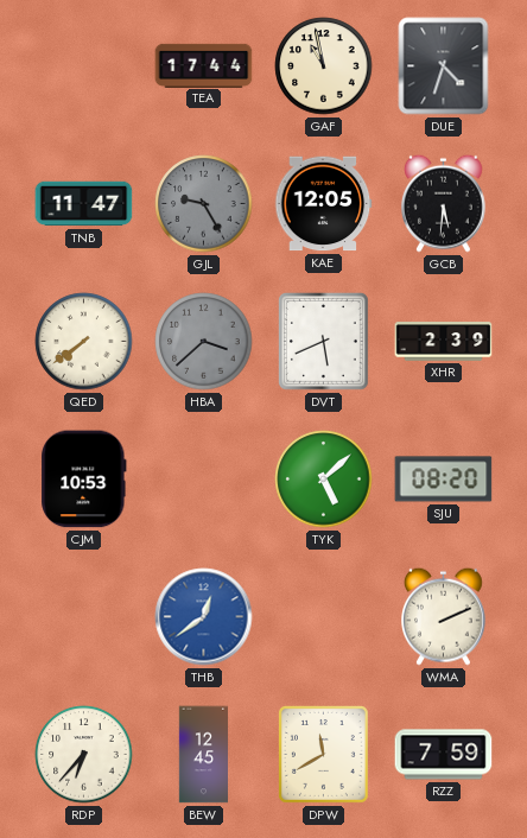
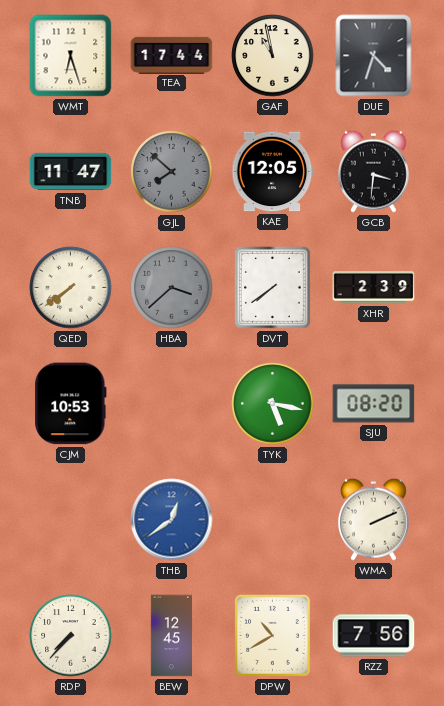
WMT: none -> 6:27 (71, 56)
GJL: 9:25 -> 7:52 (172, 172)
GCB: 5:31 -> 3:31 (374, 171)
DVT: 5:41 -> 7:39 (272, 288)
TYK: 5:08 -> 5:17 (273, 404)
RDP: 6:37 -> 7:37 (71, 636)
DPW: 11:40 -> 10:40 (272, 636)
RZZ: 7:59 -> 7:56 (374, 636)
